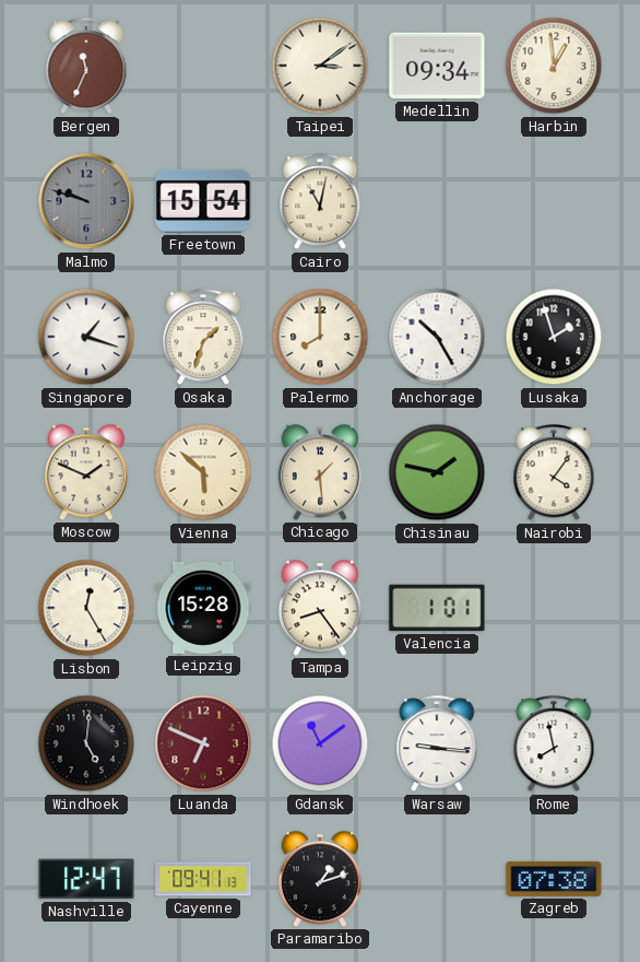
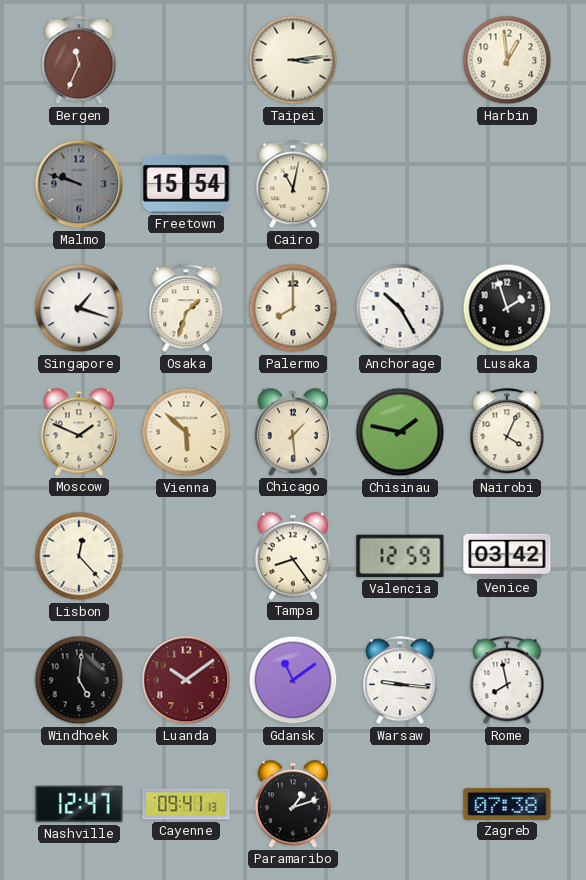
Taipei: 3:09 -> 3:14 (293, 60)
Medellin: 09:34 -> none (437, 66)
Nairobi: 4:06 -> 4:04 (507, 433)
Lisbon: 12:25 -> 12:23 (79, 556)
Leipzig: 15:28 -> none (203, 608)
Valencia: 1:01 -> 12:59 (400, 556)
Venice: none -> 03:42 (507, 555)
Luanda: 6:49 -> 10:09 (186, 680)
